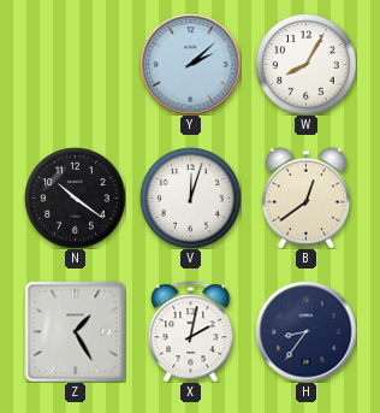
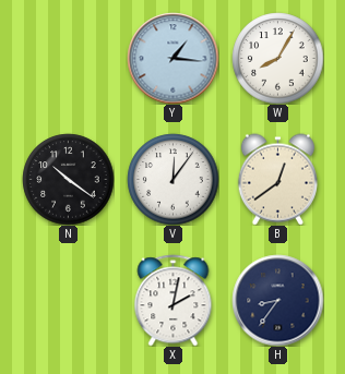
Y: 2:08 -> 1:16 (172, 58)
V: 12:03 -> 12:06 (172, 179)
Z: 1:25 -> none (75, 331)
